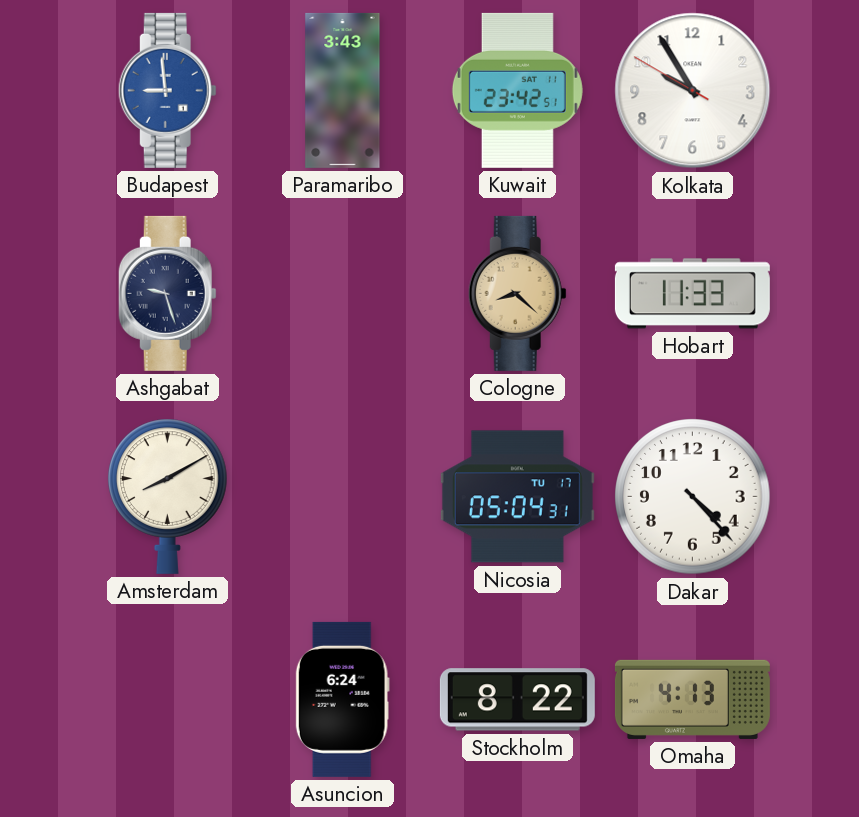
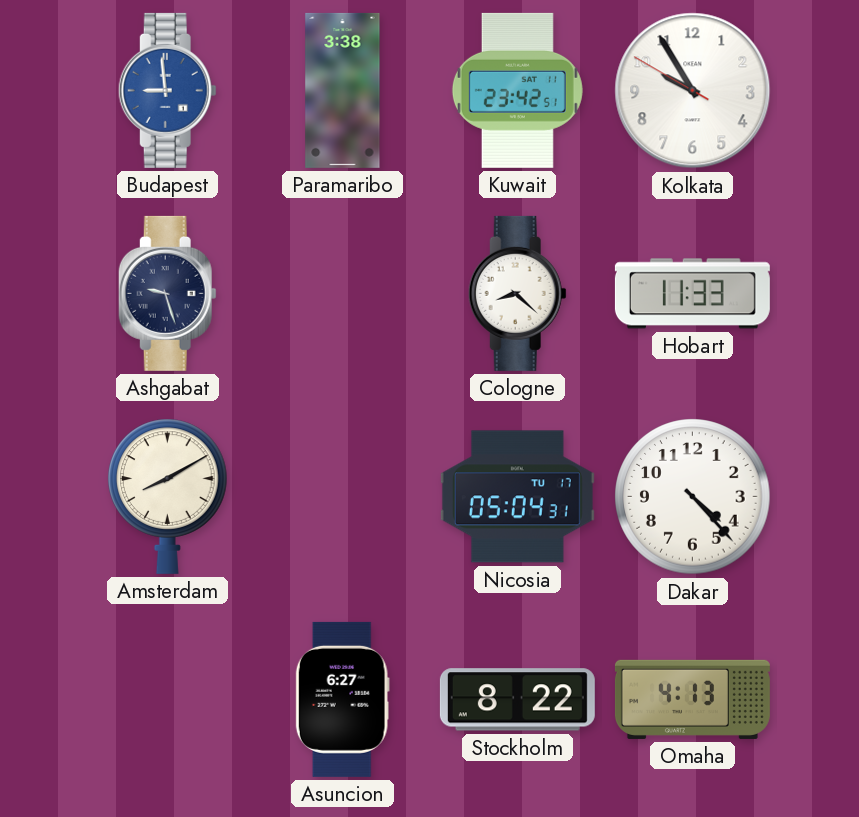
Paramaribo: 3:43 -> 3:38 (343, 90)
Cologne dial: champagne -> white (517, 293)
Asuncion: 6:24 -> 6:27 (342, 699)
